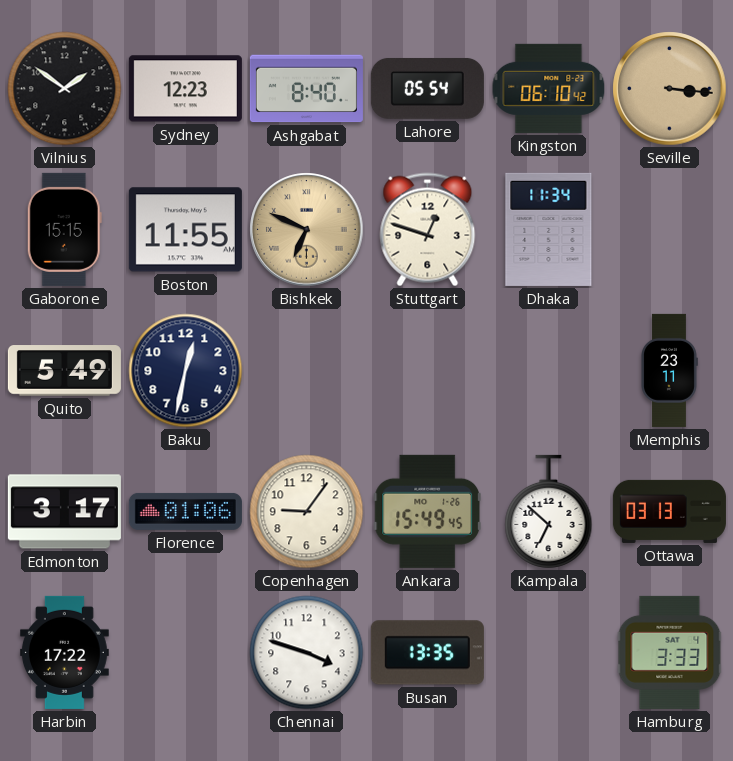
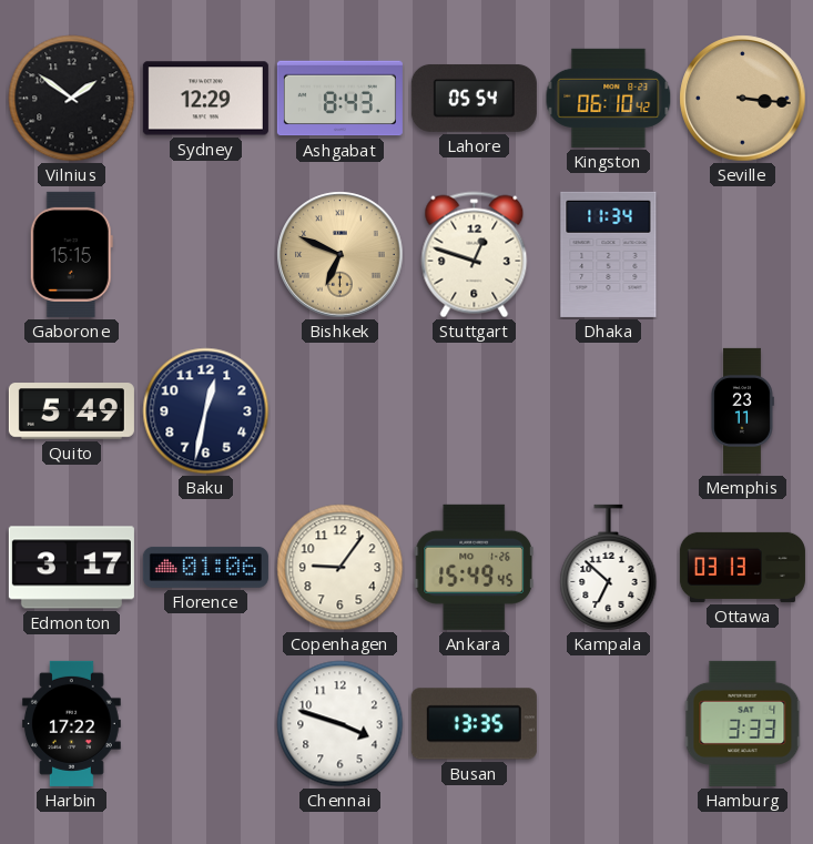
Sydney: 12:23 -> 12:29 (205, 99)
Ashgabat: 8:40 -> 8:43 (339, 99)
Boston: 11:55 -> none (185, 230)
